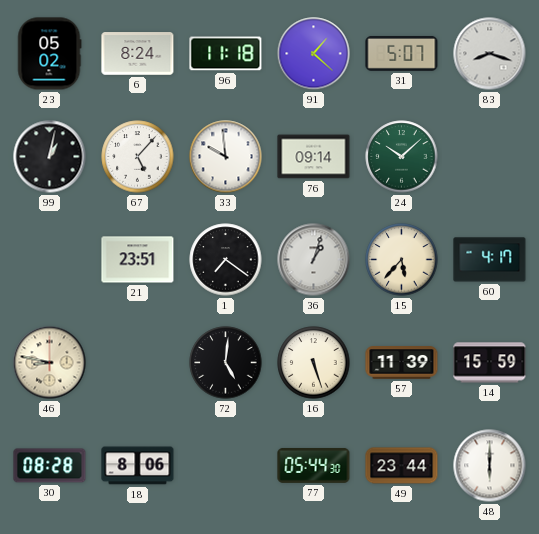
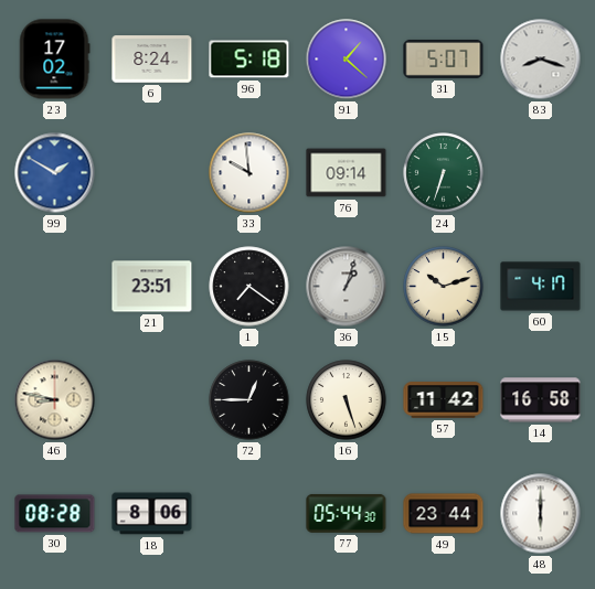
23: 05:02 -> 17:02 (54, 60)
96: 11:18 -> 5:18 (249, 60)
99: 1:02 -> 1:50 (55, 173)
99 dial: black -> blue (55, 173)
67: 5:07 -> none (138, 157)
24: 10:08 -> 6:33 (444, 173)
15: 5:37 -> 10:12 (444, 287)
72: 5:01 -> 12:45 (249, 400)
57: 11:39 -> 11:42 (444, 400)
14: 15:59 -> 16:58 (541, 400)
